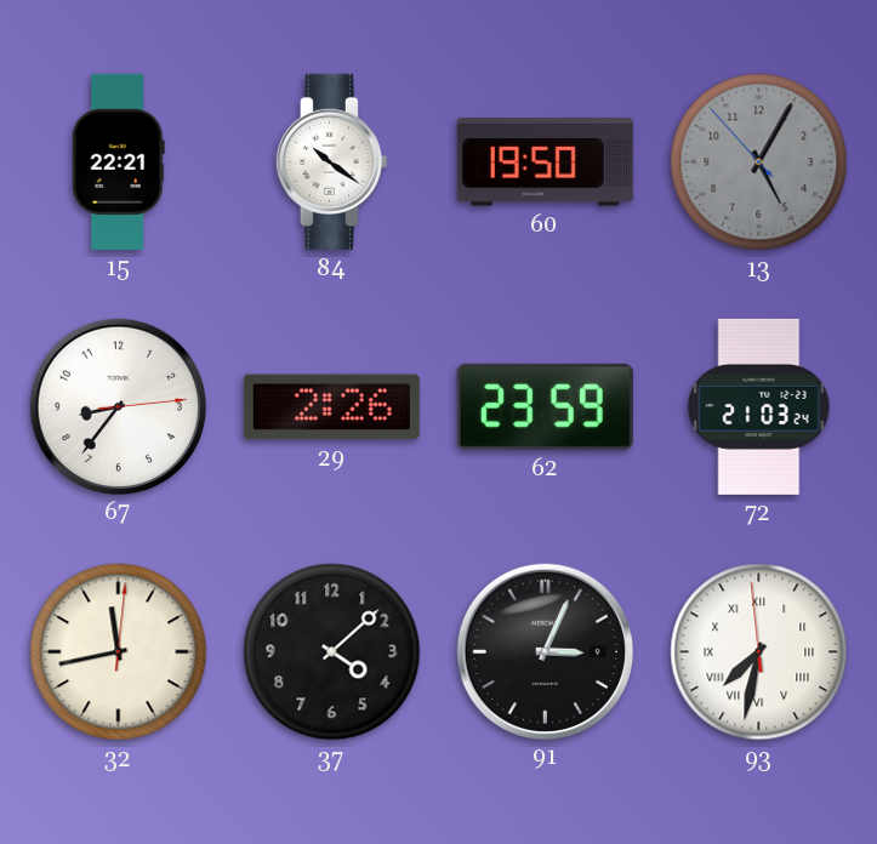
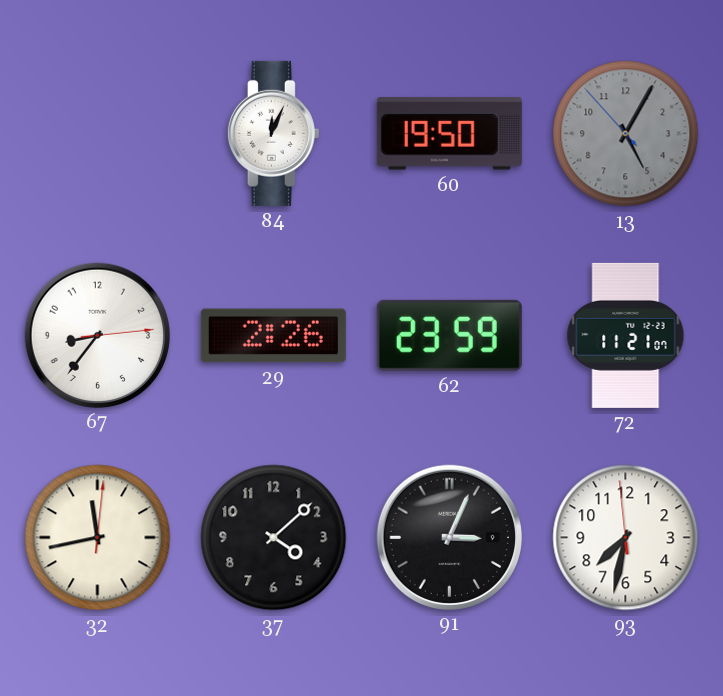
15: 22:21 -> none (118, 161)
84: 10:21 -> 12:04 (273, 133)
72: 21:03 -> 11:21 (626, 335)
93 numerals: Roman -> Arabic (626, 538)
